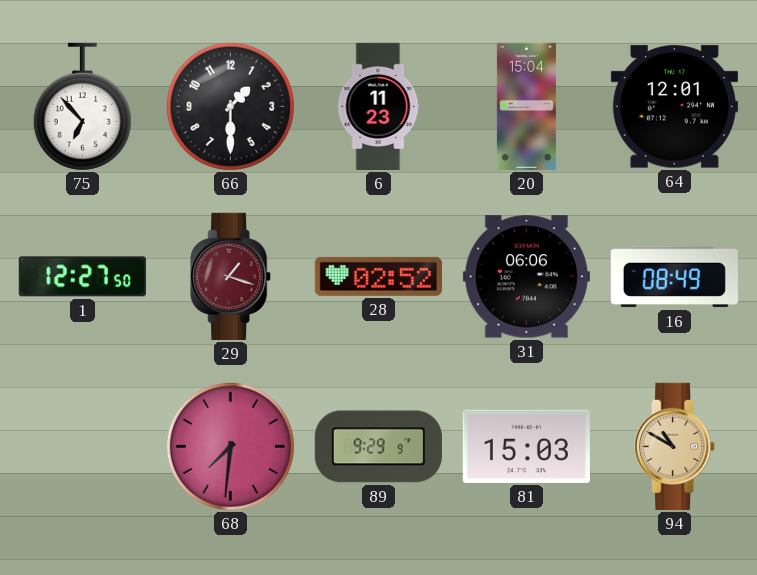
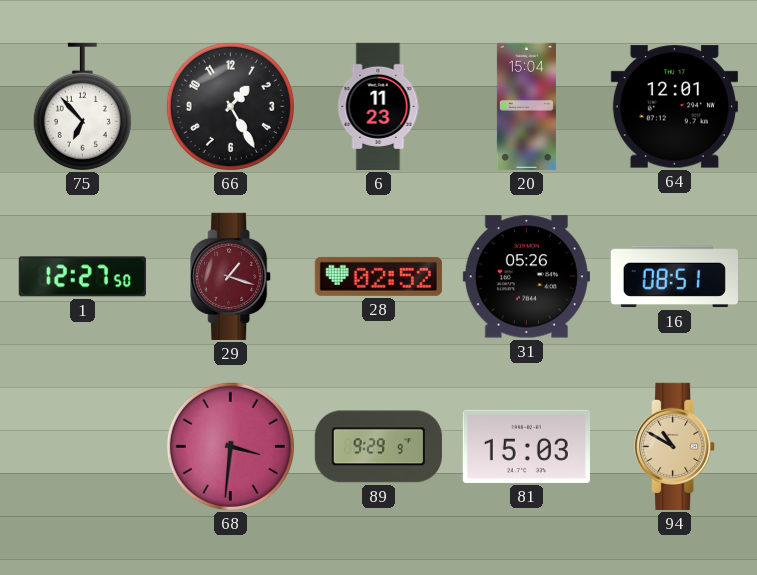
66: 1:30 -> 1:25 (230, 106)
31: 06:06 -> 05:26 (526, 277)
16: 08:49 -> 08:51 (674, 277)
68: 7:31 -> 3:31 (230, 446)
